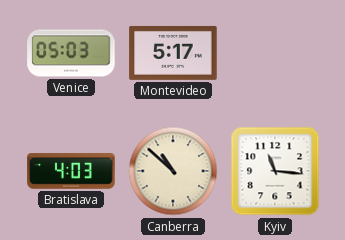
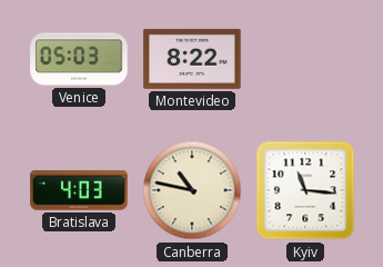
Montevideo: 5:17 -> 8:22 (192, 59)
Canberra: 10:52 -> 10:47 (192, 190)
